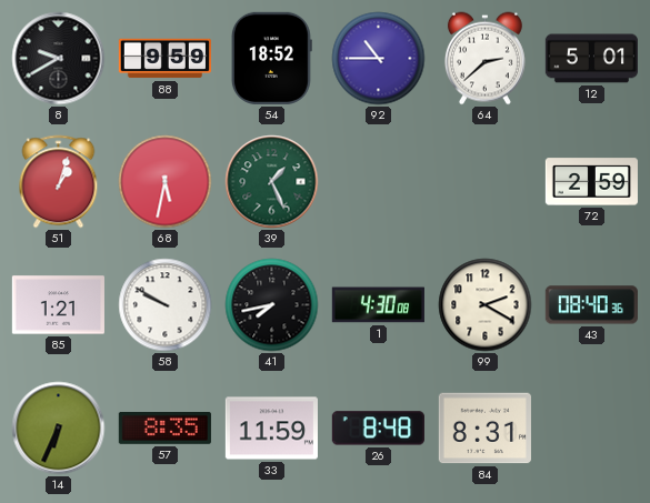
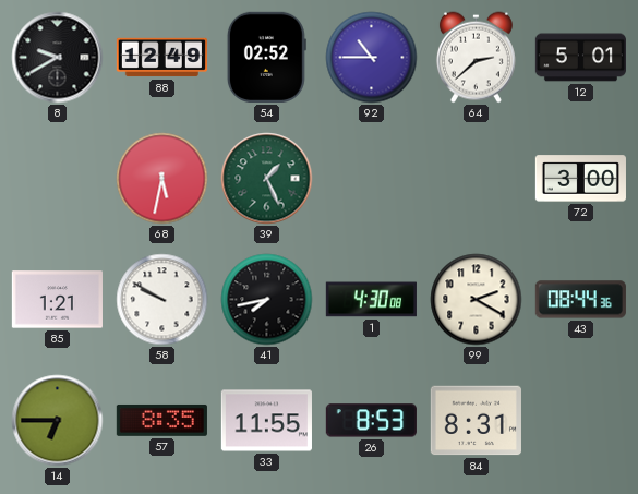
88: 9:59 -> 12:49 (161, 58)
54: 18:52 -> 02:52 (266, 57)
51: 1:03 -> none (59, 182)
72: 2:59 -> 3:00 (580, 179)
43: 08:40 -> 08:44 (580, 300)
14: 6:34 -> 6:45 (58, 421)
33: 11:59 -> 11:55 (266, 421)
26: 8:48 -> 8:53 (371, 421)
